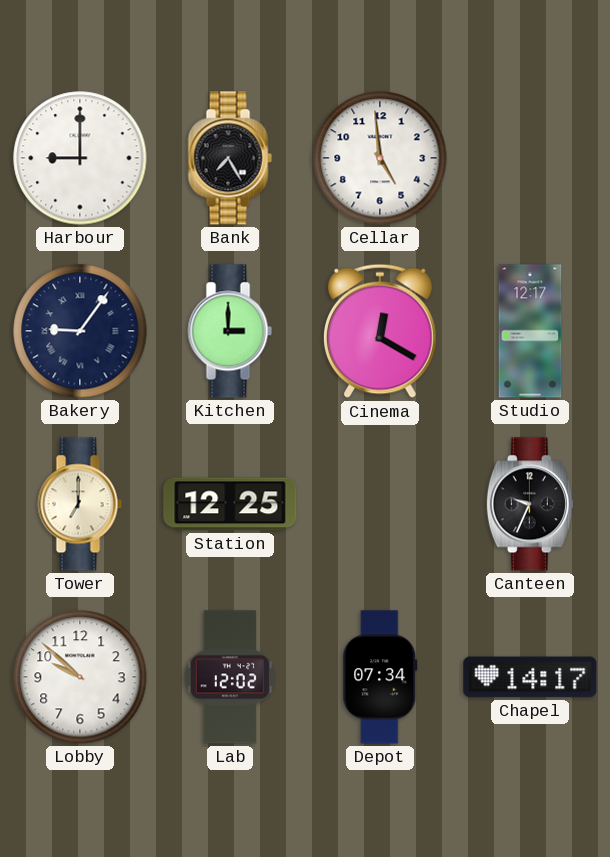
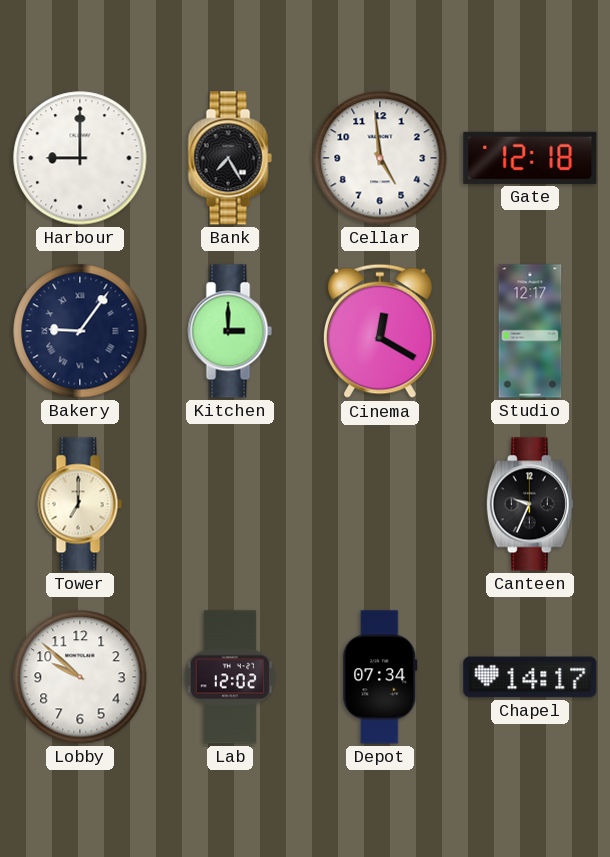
Gate: none -> 12:18 (530, 158)
Station: 12:25 -> none (230, 504)
